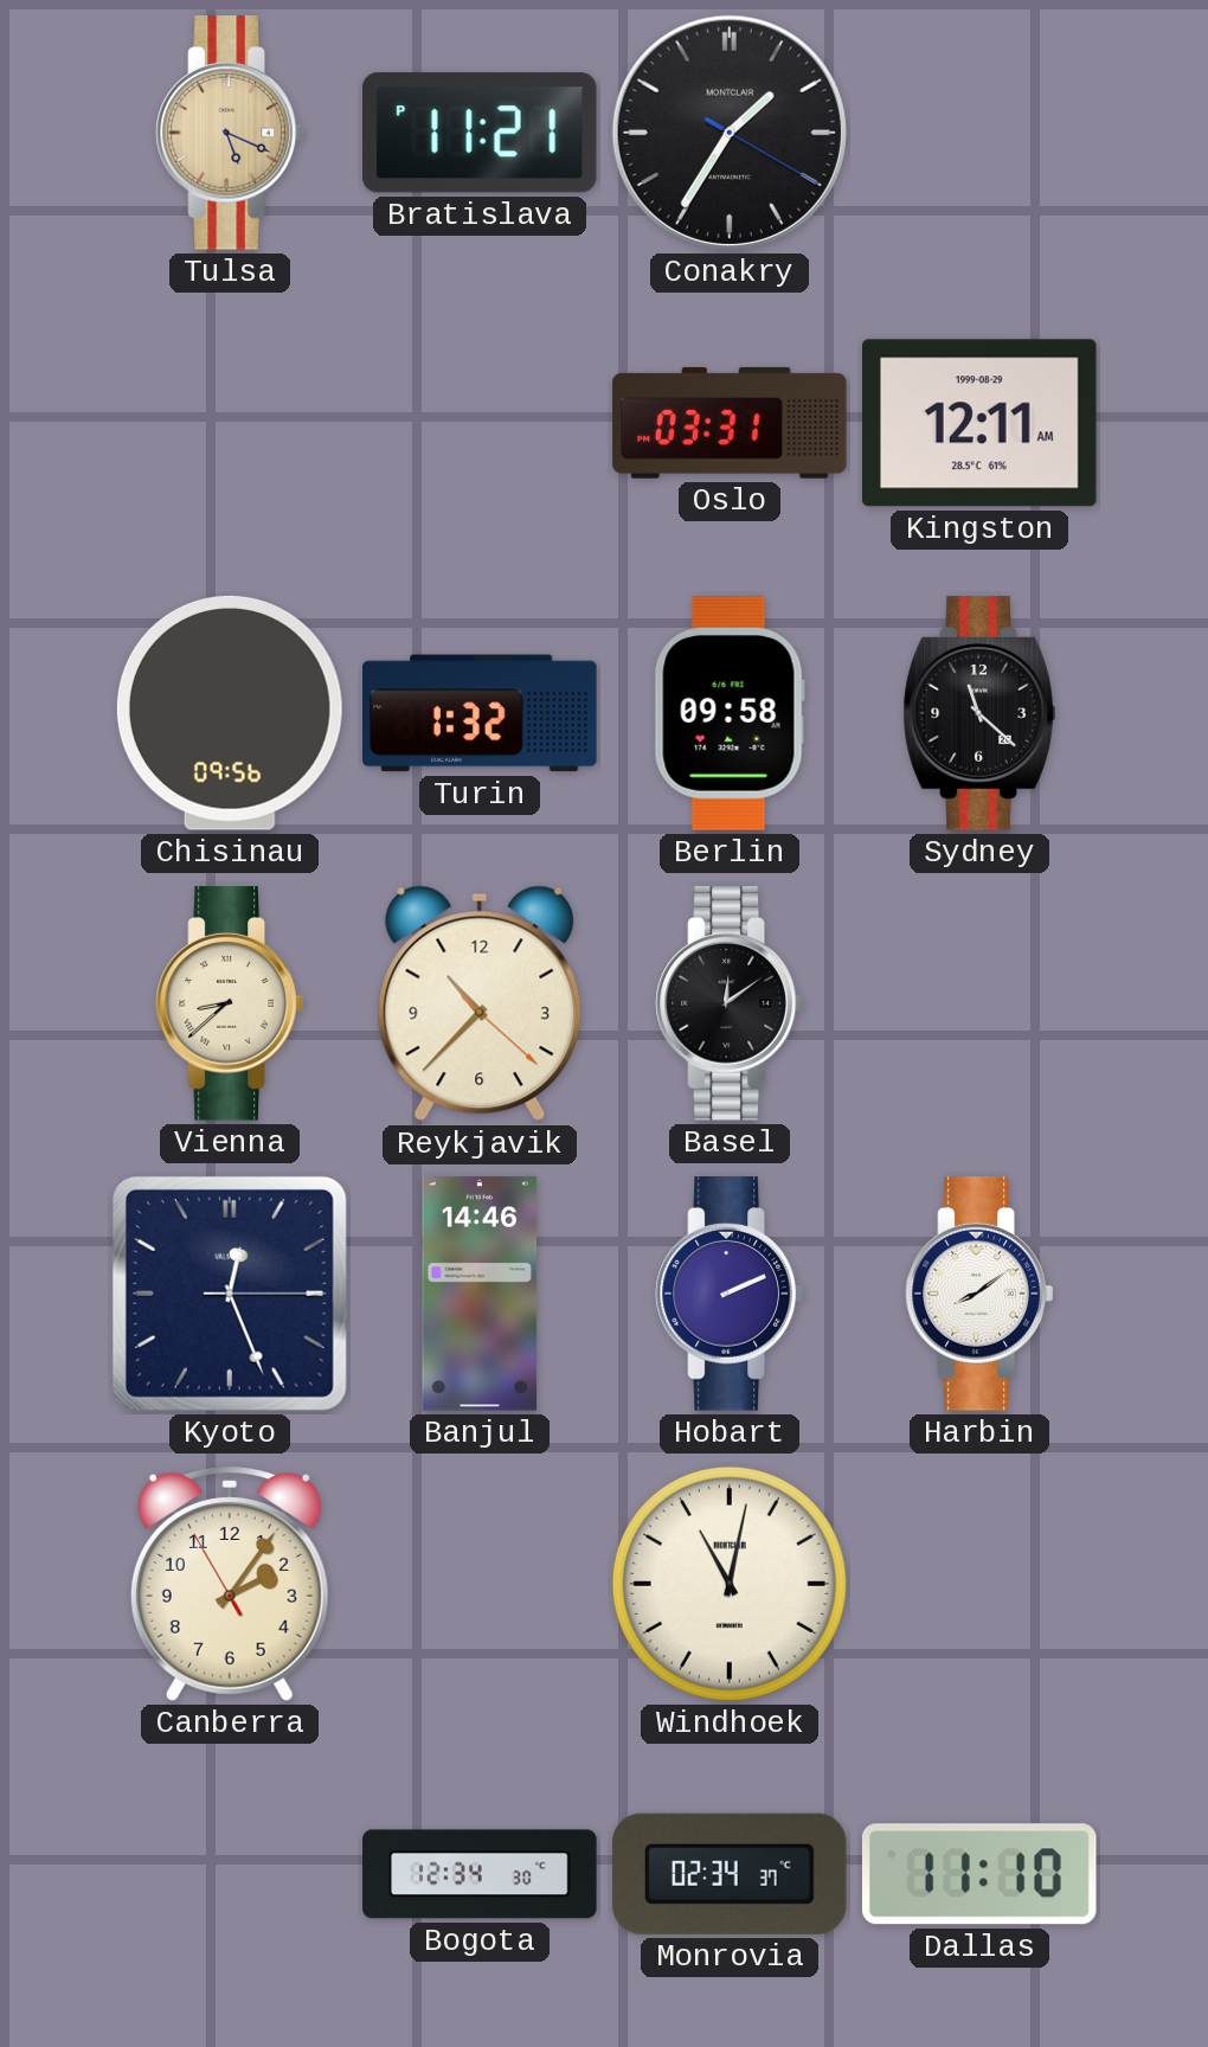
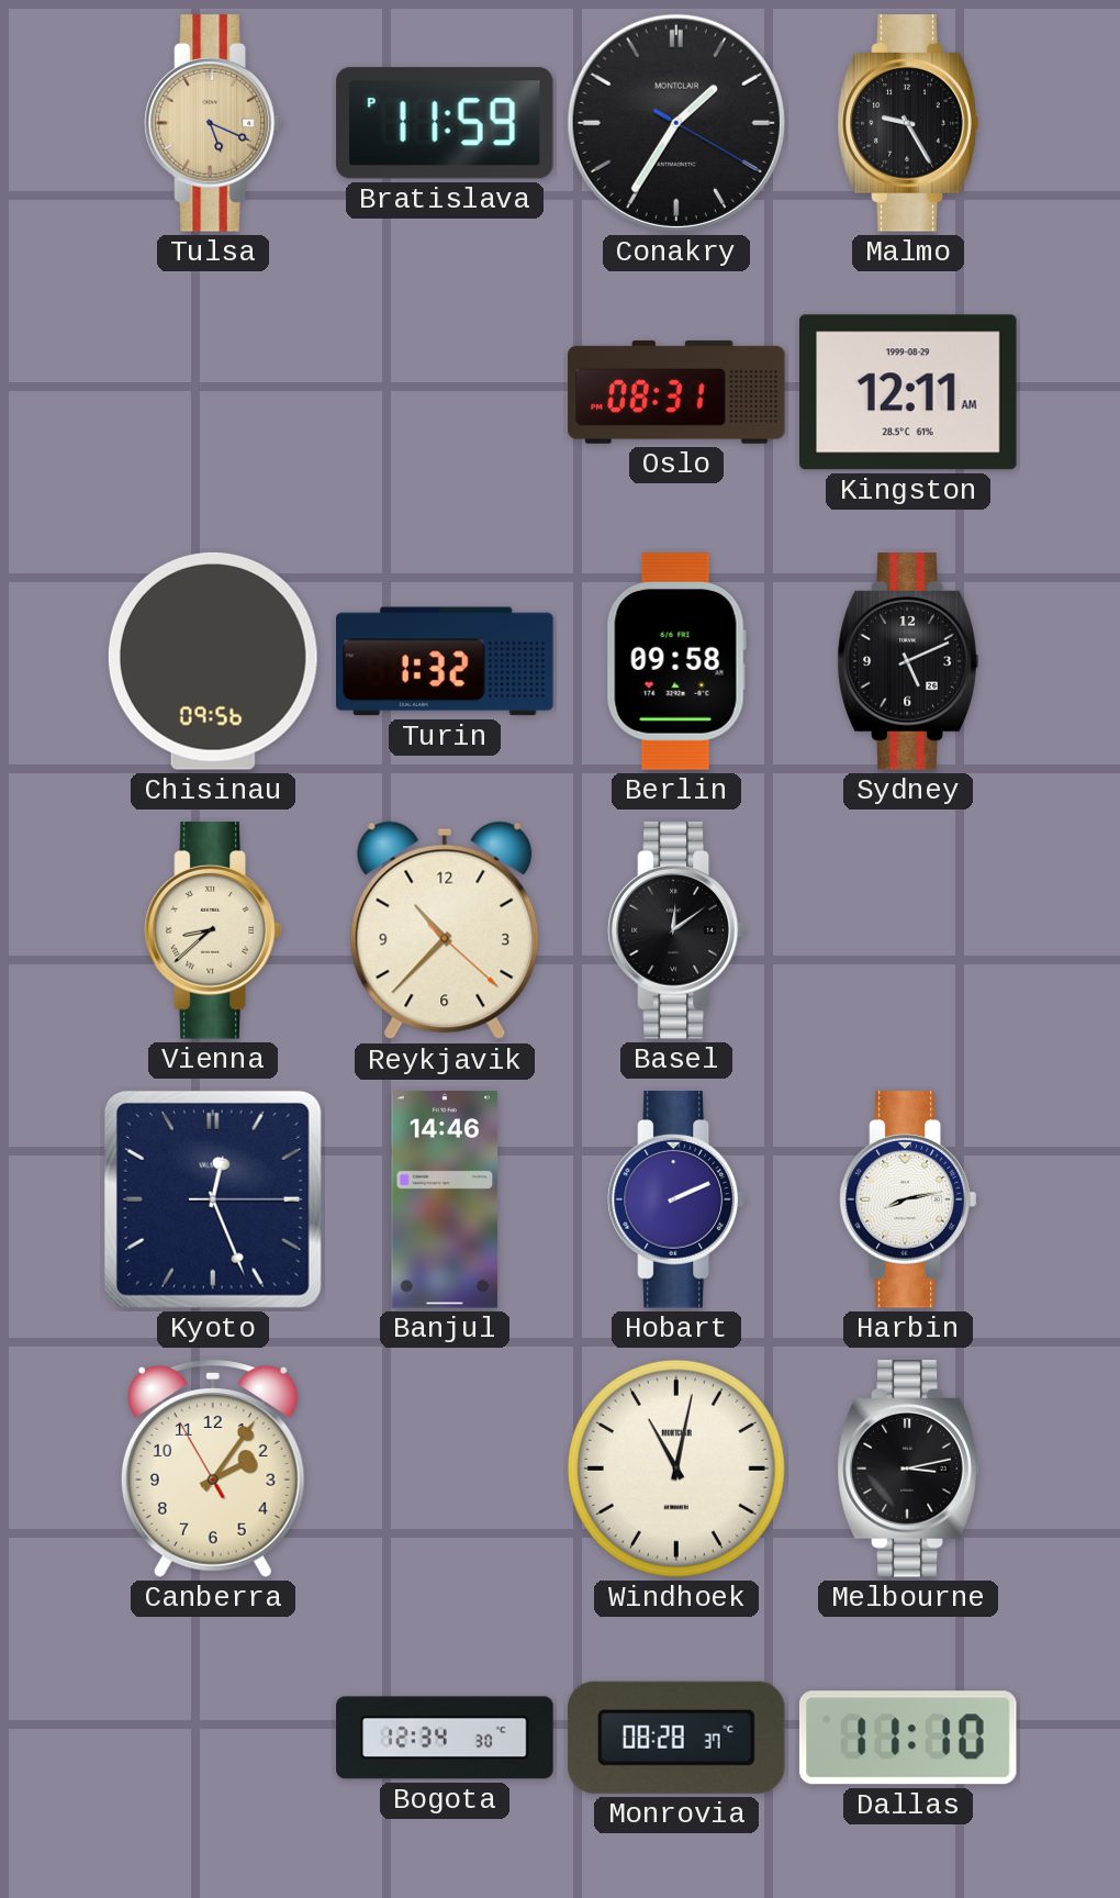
Bratislava: 11:21 -> 11:59 (445, 123)
Malmo: none -> 9:25 (908, 123)
Oslo: 03:31 -> 08:31 (676, 392)
Sydney: 11:22 -> 5:11 (908, 661)
Harbin: 8:09 -> 8:13 (908, 1199)
Melbourne: none -> 3:13 (908, 1469)
Monrovia: 02:34 -> 08:28 (676, 1738)
